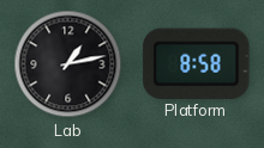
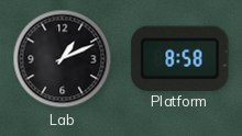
Lab: 1:13 -> 1:11 (63, 59)
